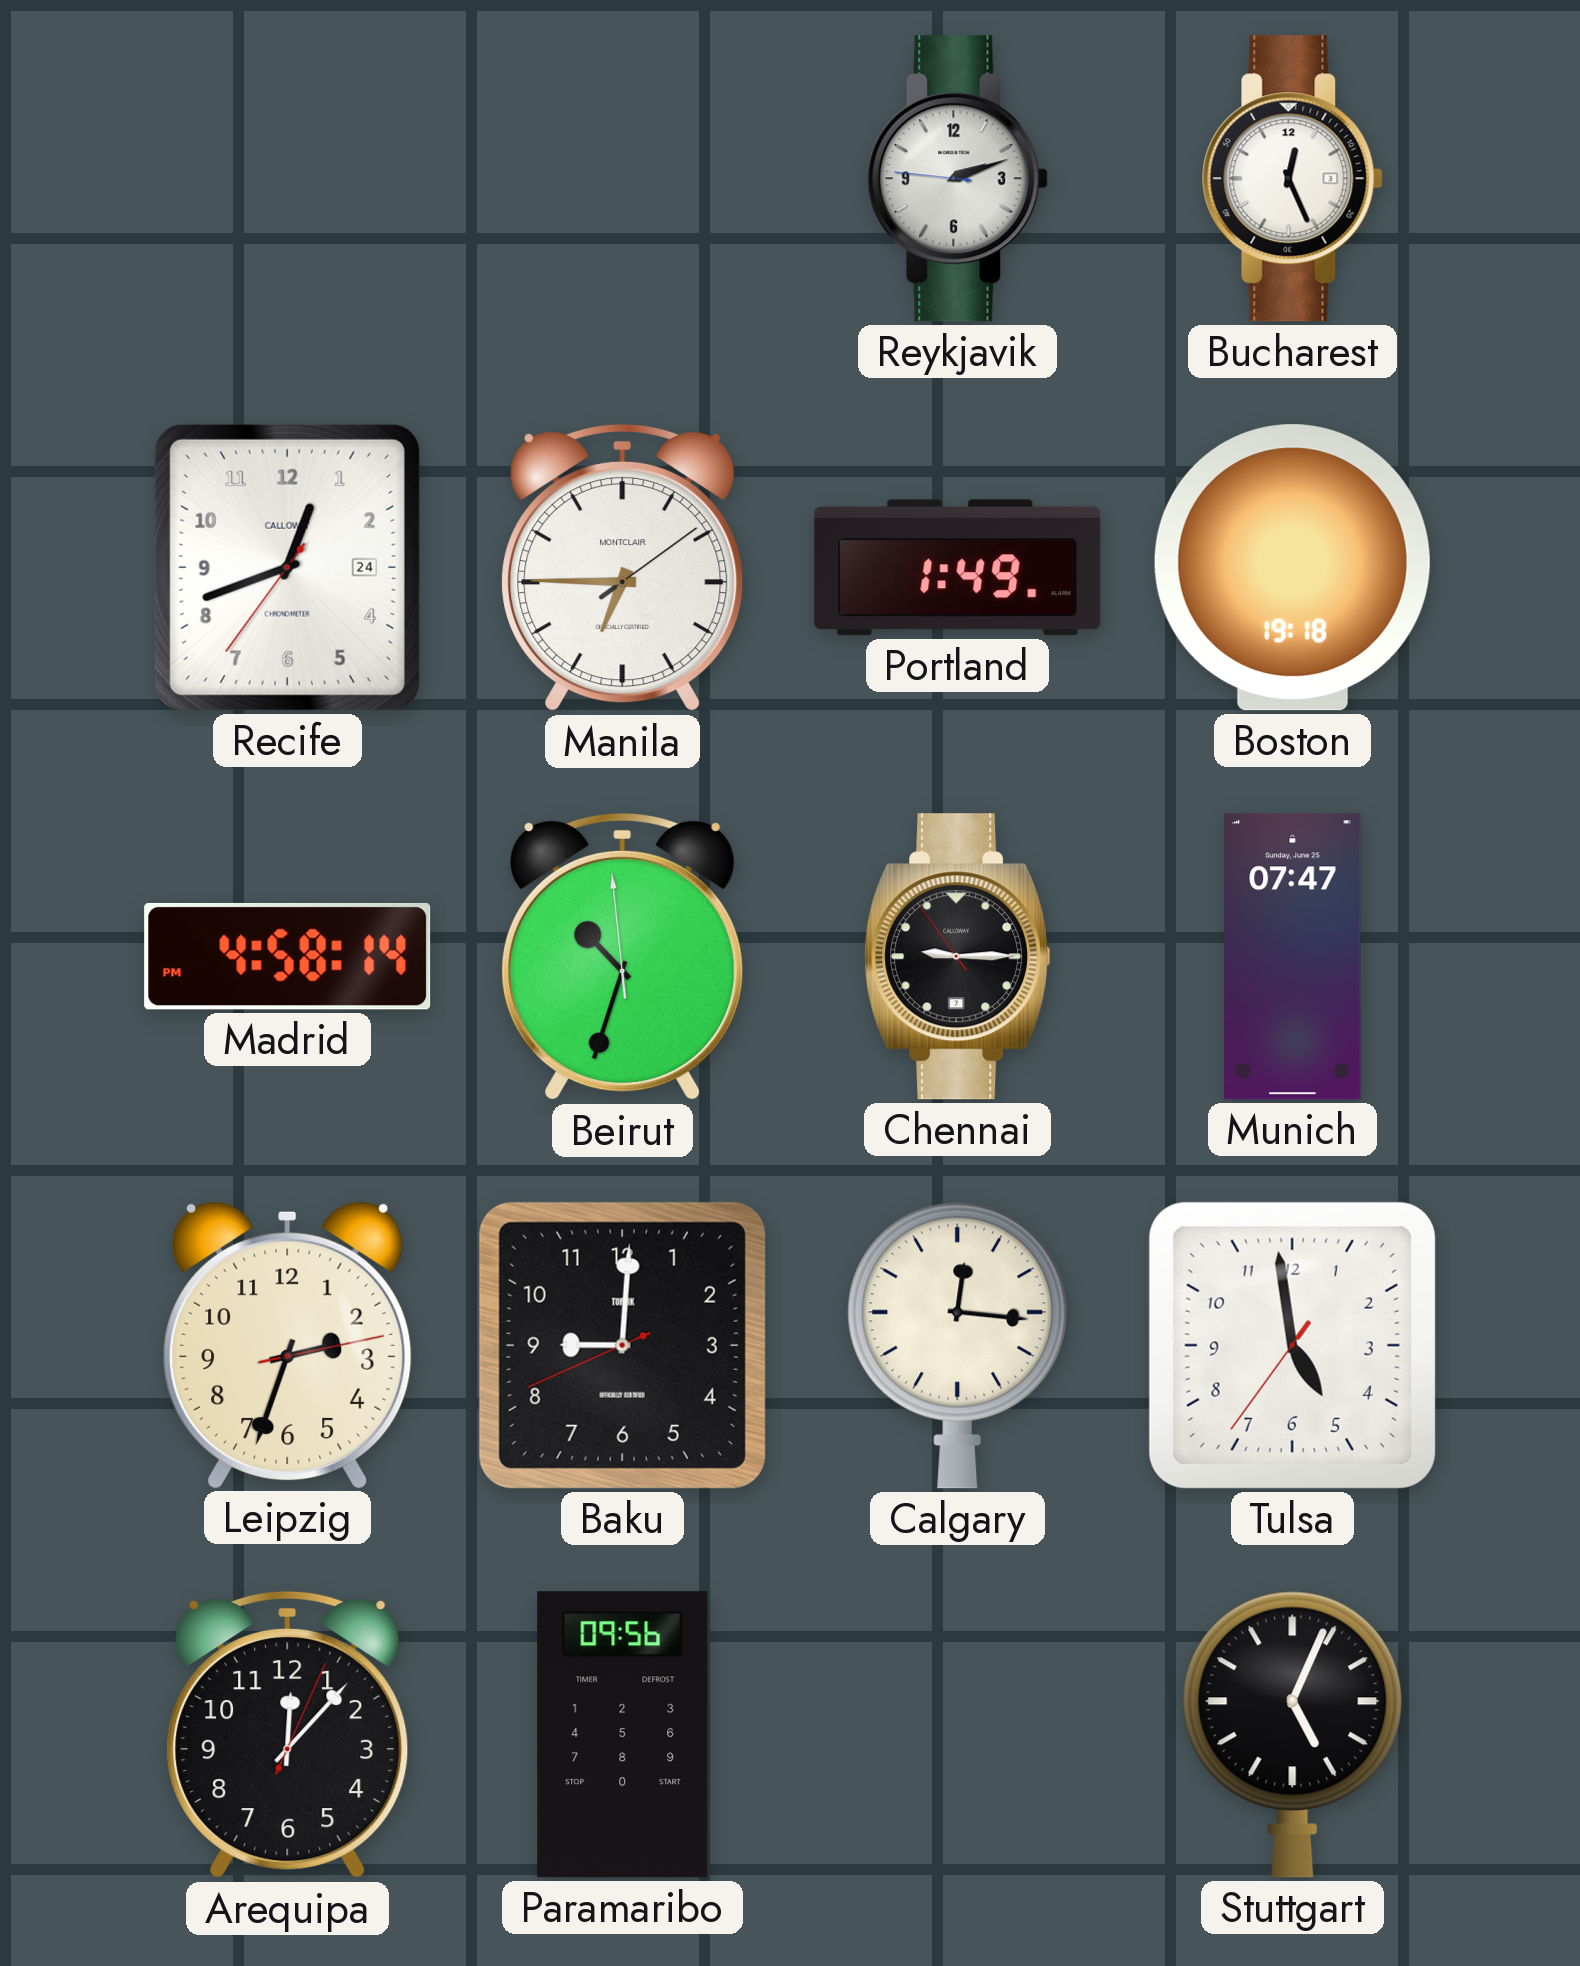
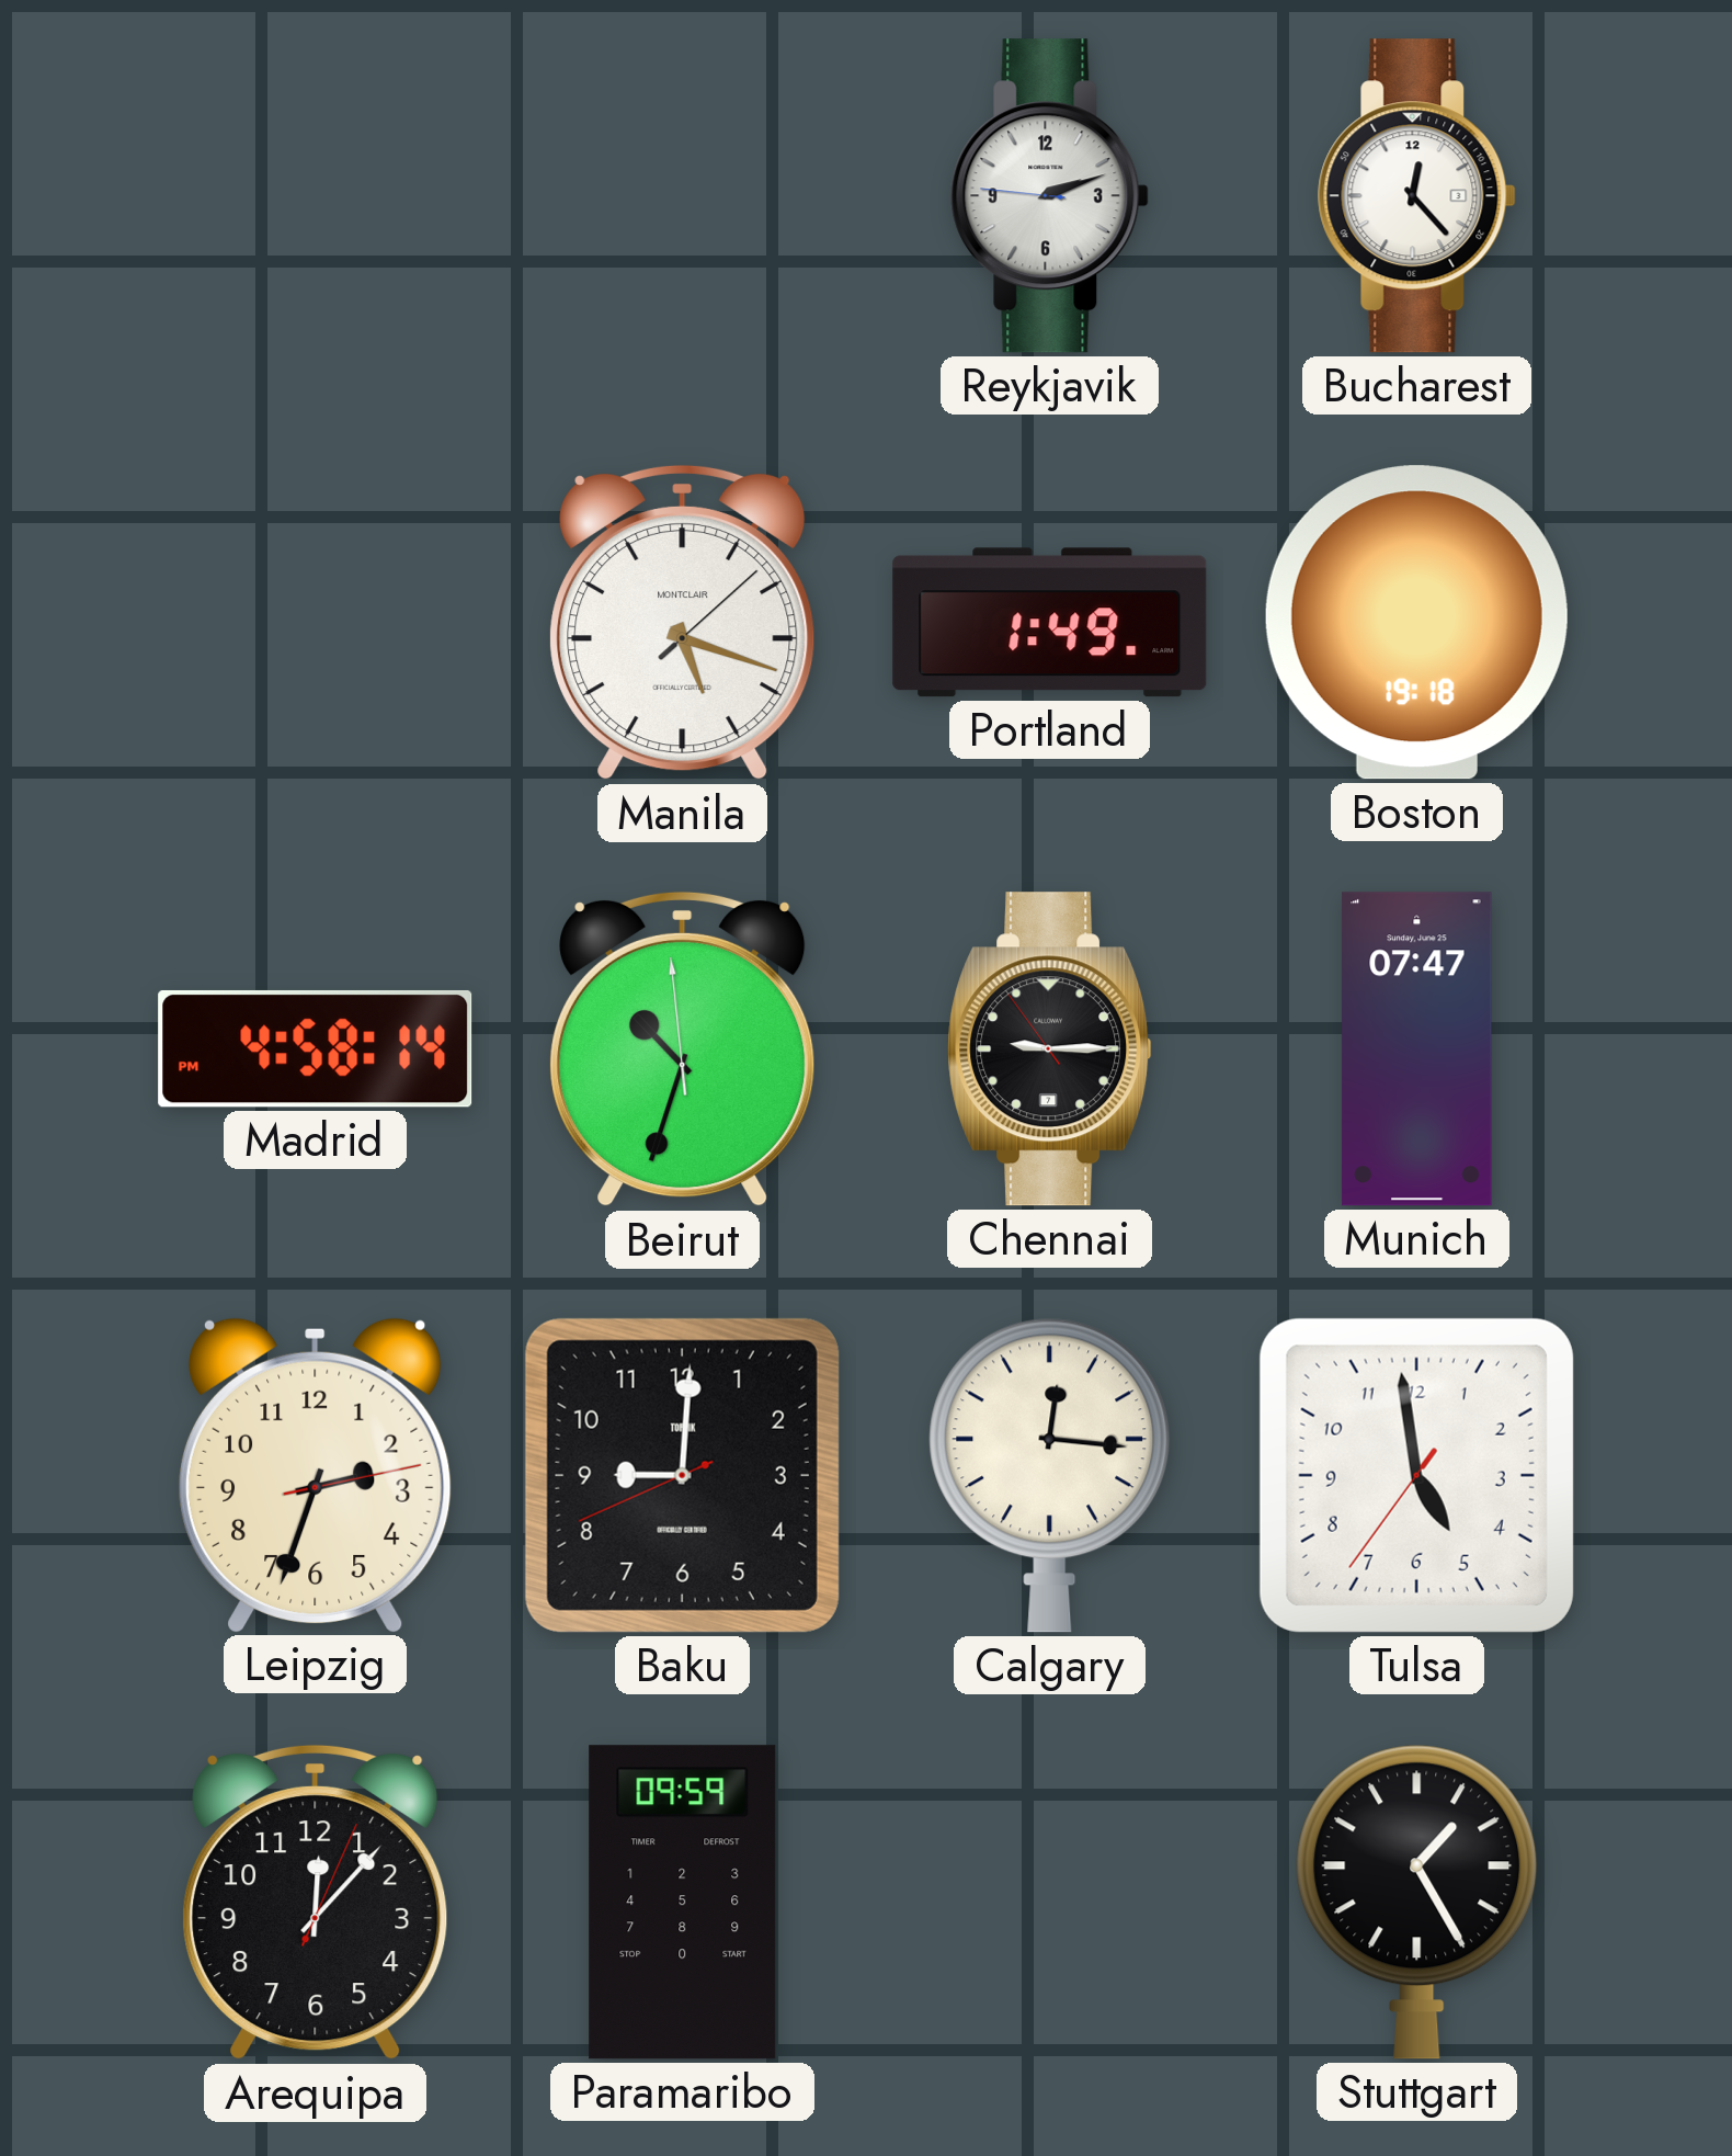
Bucharest: 12:26 -> 12:23 (1416, 196)
Recife: 12:41 -> none (287, 567)
Manila: 6:45 -> 5:18 (683, 623)
Paramaribo: 09:56 -> 09:59 (683, 1903)
Stuttgart: 5:04 -> 1:25 (1417, 1902)
